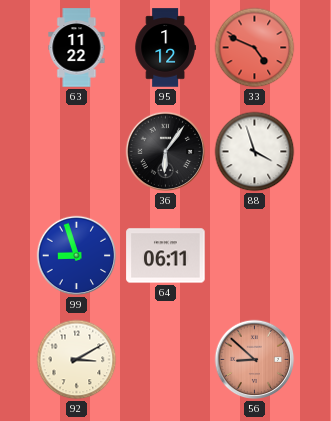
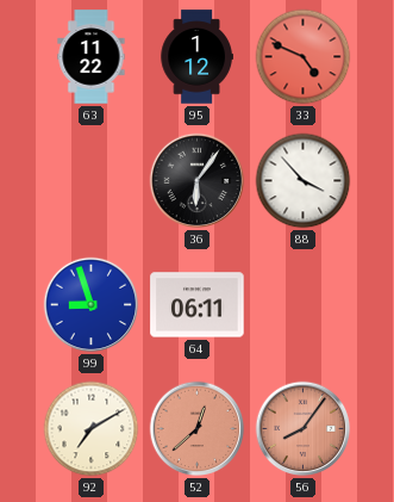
88: 3:57 -> 3:53 (304, 181)
92: 3:10 -> 7:10 (92, 429)
52: none -> 12:38 (198, 429)
56: 8:52 -> 8:06 (304, 429)
